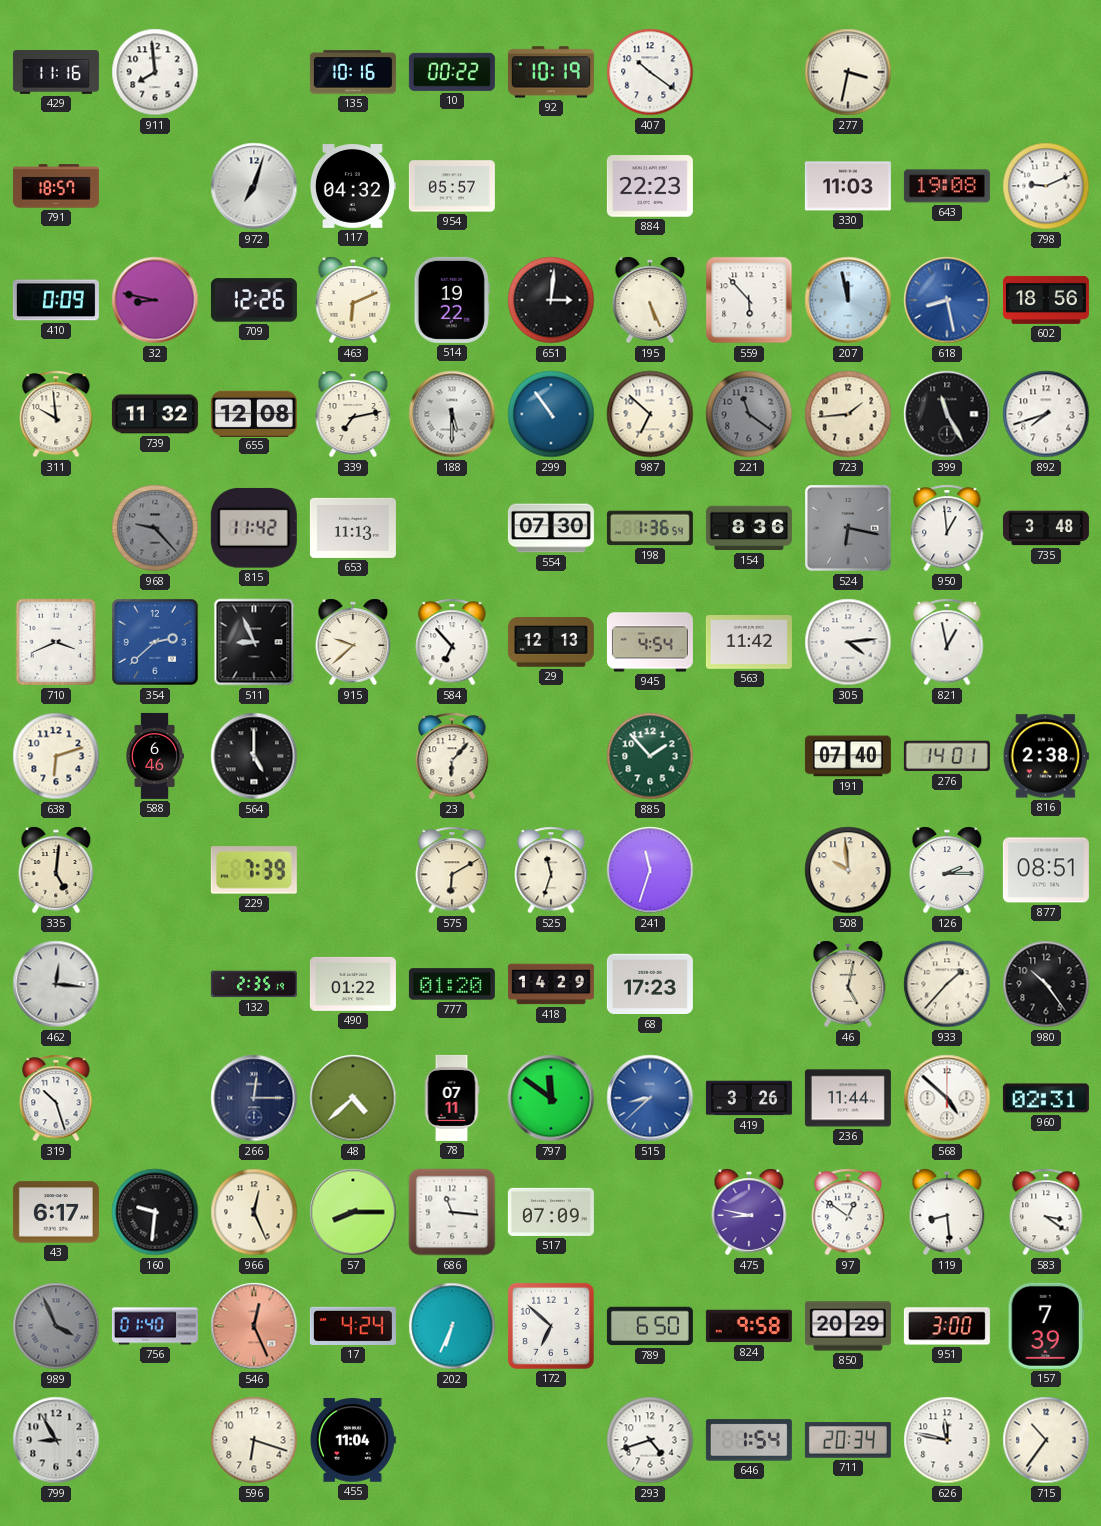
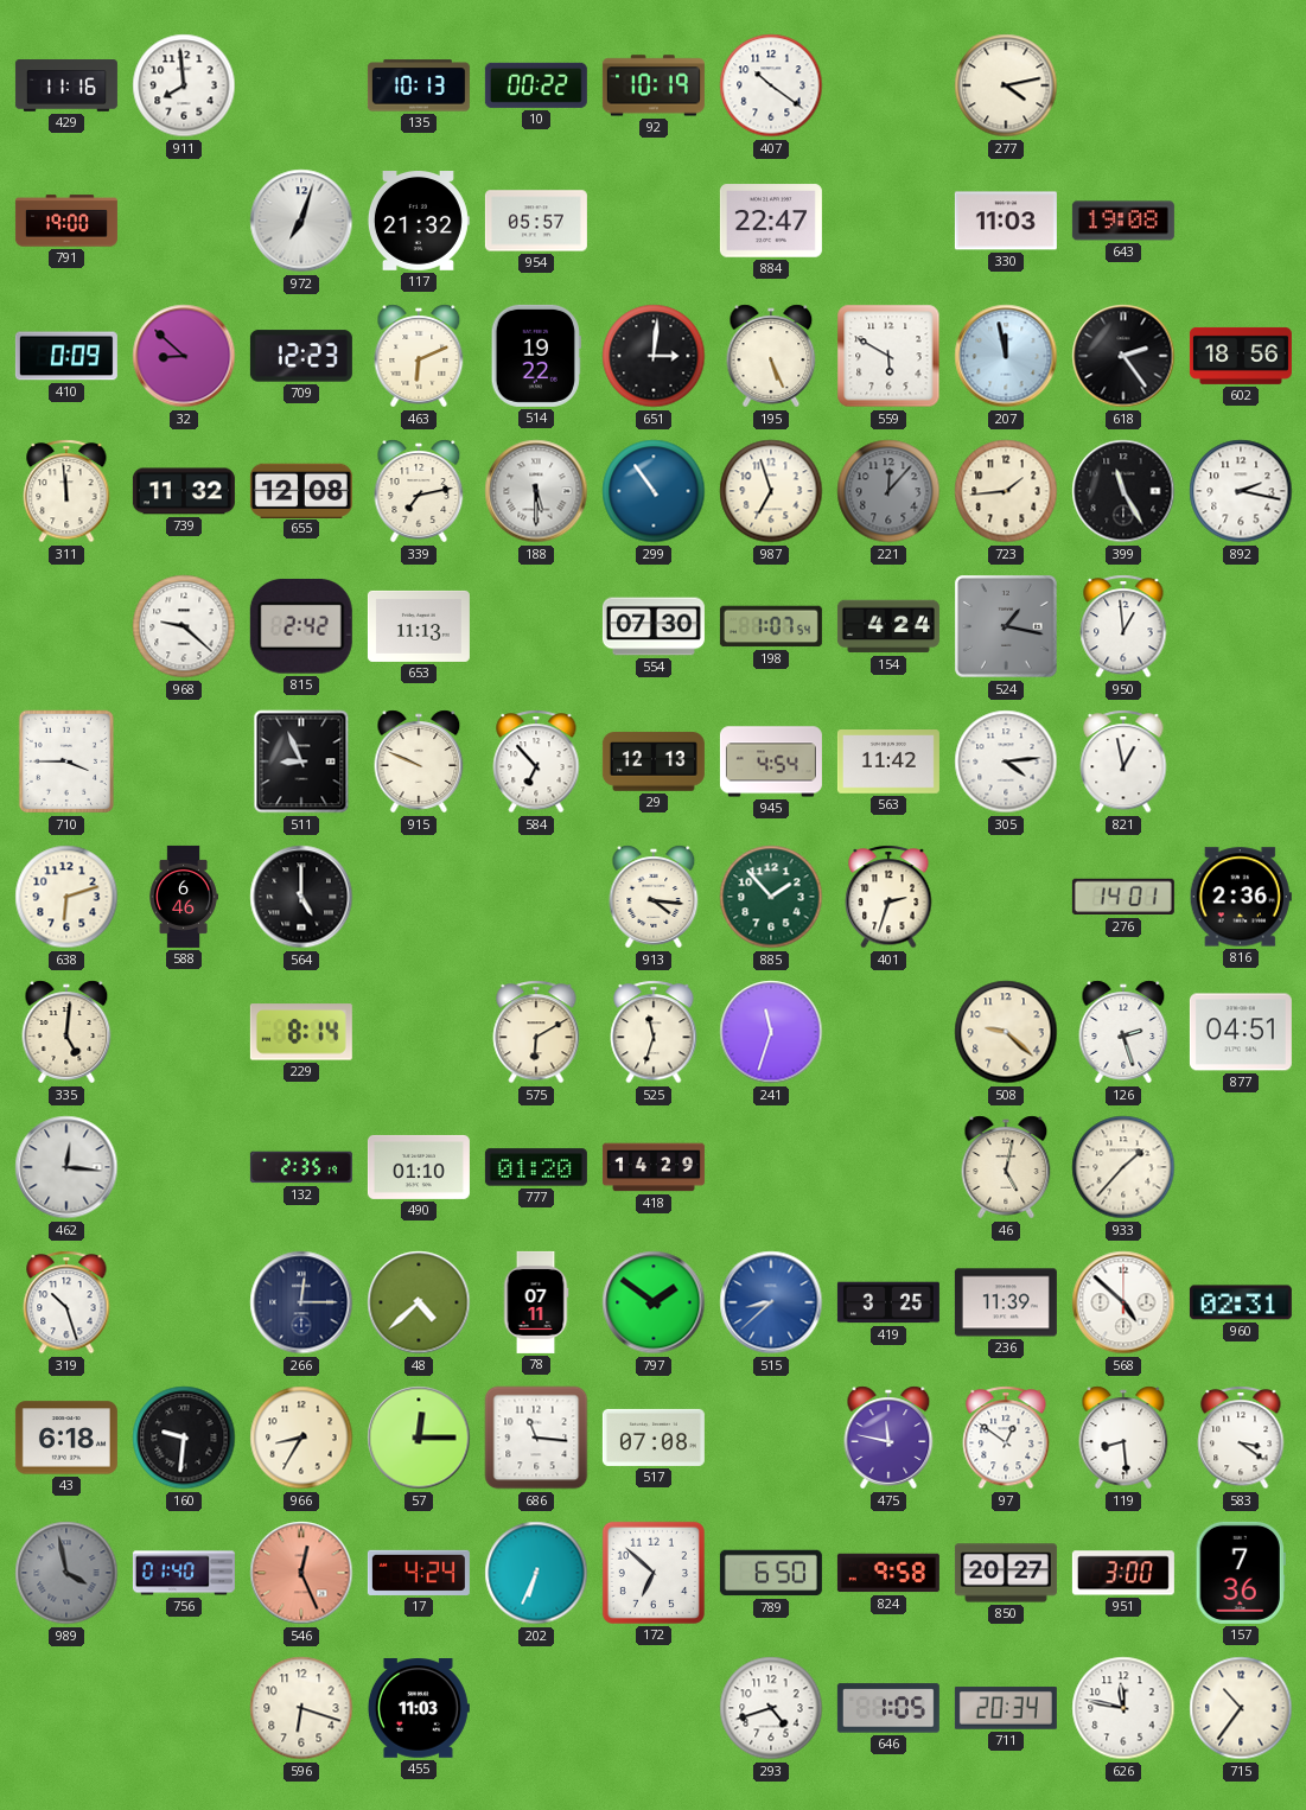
135: 10:16 -> 10:13 (419, 85)
277: 3:32 -> 4:13 (1006, 85)
791: 18:57 -> 19:00 (66, 221)
117: 04:32 -> 21:32 (418, 222)
884: 22:23 -> 22:47 (771, 221)
798: 9:11 -> none (1046, 186)
32: 8:47 -> 8:52 (184, 356)
709: 12:26 -> 12:23 (301, 356)
559: 5:53 -> 5:50 (888, 356)
618: 8:28 -> 2:24 (1123, 356)
618 dial: blue -> black (1123, 356)
311: 9:59 -> 11:59 (66, 491)
987: 6:52 -> 6:57 (771, 491)
221: 11:21 -> 12:07 (888, 491)
892: 7:42 -> 2:17 (1241, 491)
968: 9:23 -> 9:22 (184, 626)
968 dial: grey -> white (184, 626)
815: 11:42 -> 2:42 (301, 626)
198: 1:36 -> 1:07 (771, 626)
154: 8:36 -> 4:24 (888, 626)
524: 6:17 -> 1:17 (1007, 627)
735: 3:48 -> none (1046, 528)
710: 3:41 -> 3:45 (66, 761)
354: 2:38 -> none (156, 643)
915: 9:38 -> 9:49 (419, 761)
23: 6:07 -> none (452, 756)
913: none -> 4:16 (654, 897)
401: none -> 2:33 (888, 897)
191: 07:40 -> none (848, 756)
816: 2:38 -> 2:36 (1241, 897)
229: 7:39 -> 8:14 (301, 1032)
508: 9:59 -> 9:22 (1006, 1032)
126: 2:15 -> 2:27 (1123, 1032)
877: 08:51 -> 04:51 (1241, 1032)
490: 01:22 -> 01:10 (419, 1167)
68: 17:23 -> none (650, 984)
980: 10:24 -> none (1046, 984)
797: 11:51 -> 1:51 (654, 1302)
419: 3:26 -> 3:25 (888, 1302)
236: 11:44 -> 11:39 (1006, 1302)
43: 6:17 -> 6:18 (66, 1438)
966: 12:26 -> 8:35 (301, 1438)
57: 8:15 -> 12:15 (419, 1438)
517: 07:09 -> 07:08 (654, 1438)
475: 8:47 -> 11:47 (888, 1438)
989: 3:56 -> 3:58 (66, 1573)
850: 20:29 -> 20:27 (1006, 1573)
157: 7:39 -> 7:36 (1241, 1573)
799: 8:55 -> none (56, 1440)
455: 11:04 -> 11:03 (419, 1708)
646: 1:54 -> 1:05 (888, 1708)
